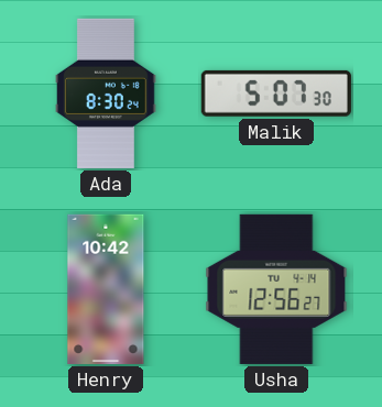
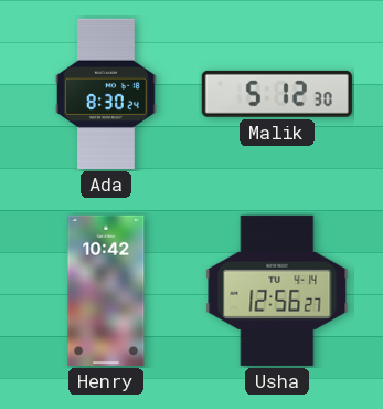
Malik: 5:07 -> 5:12 (277, 94)
